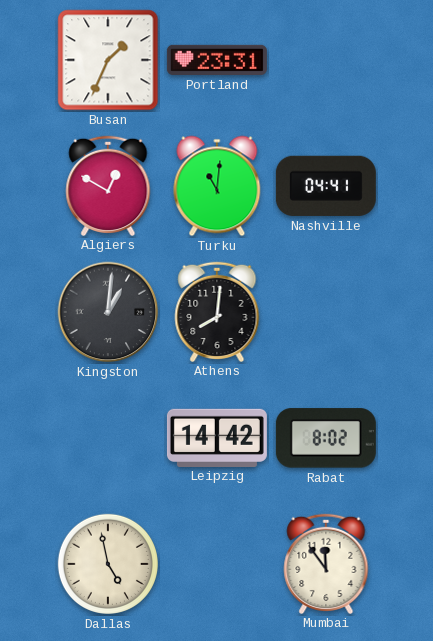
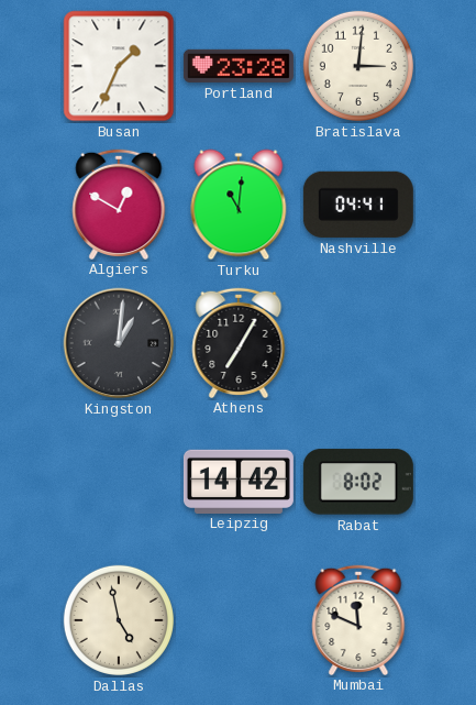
Portland: 23:31 -> 23:28 (239, 66)
Bratislava: none -> 3:01 (358, 66)
Athens: 8:01 -> 7:05 (239, 342)
Mumbai: 11:54 -> 11:49 (358, 619)
